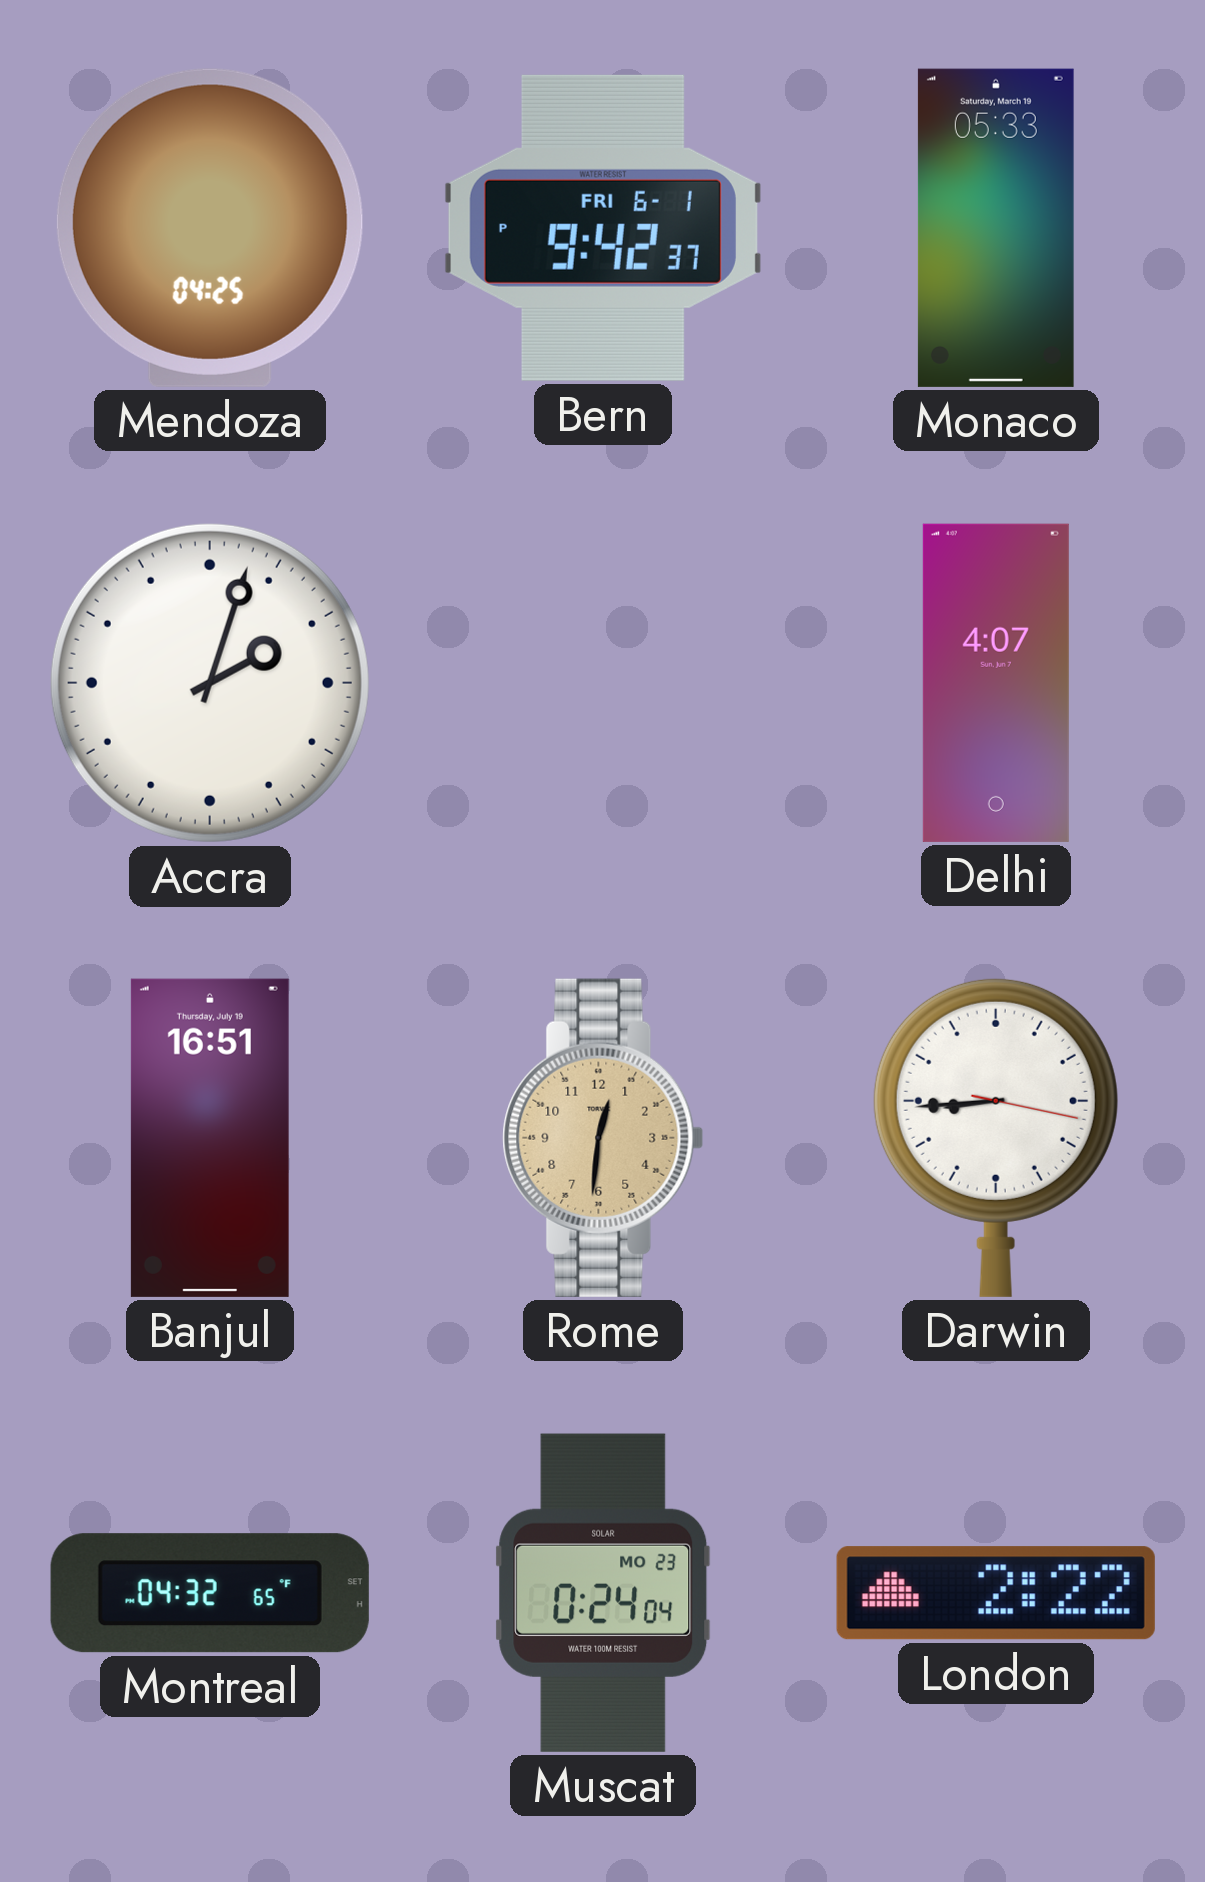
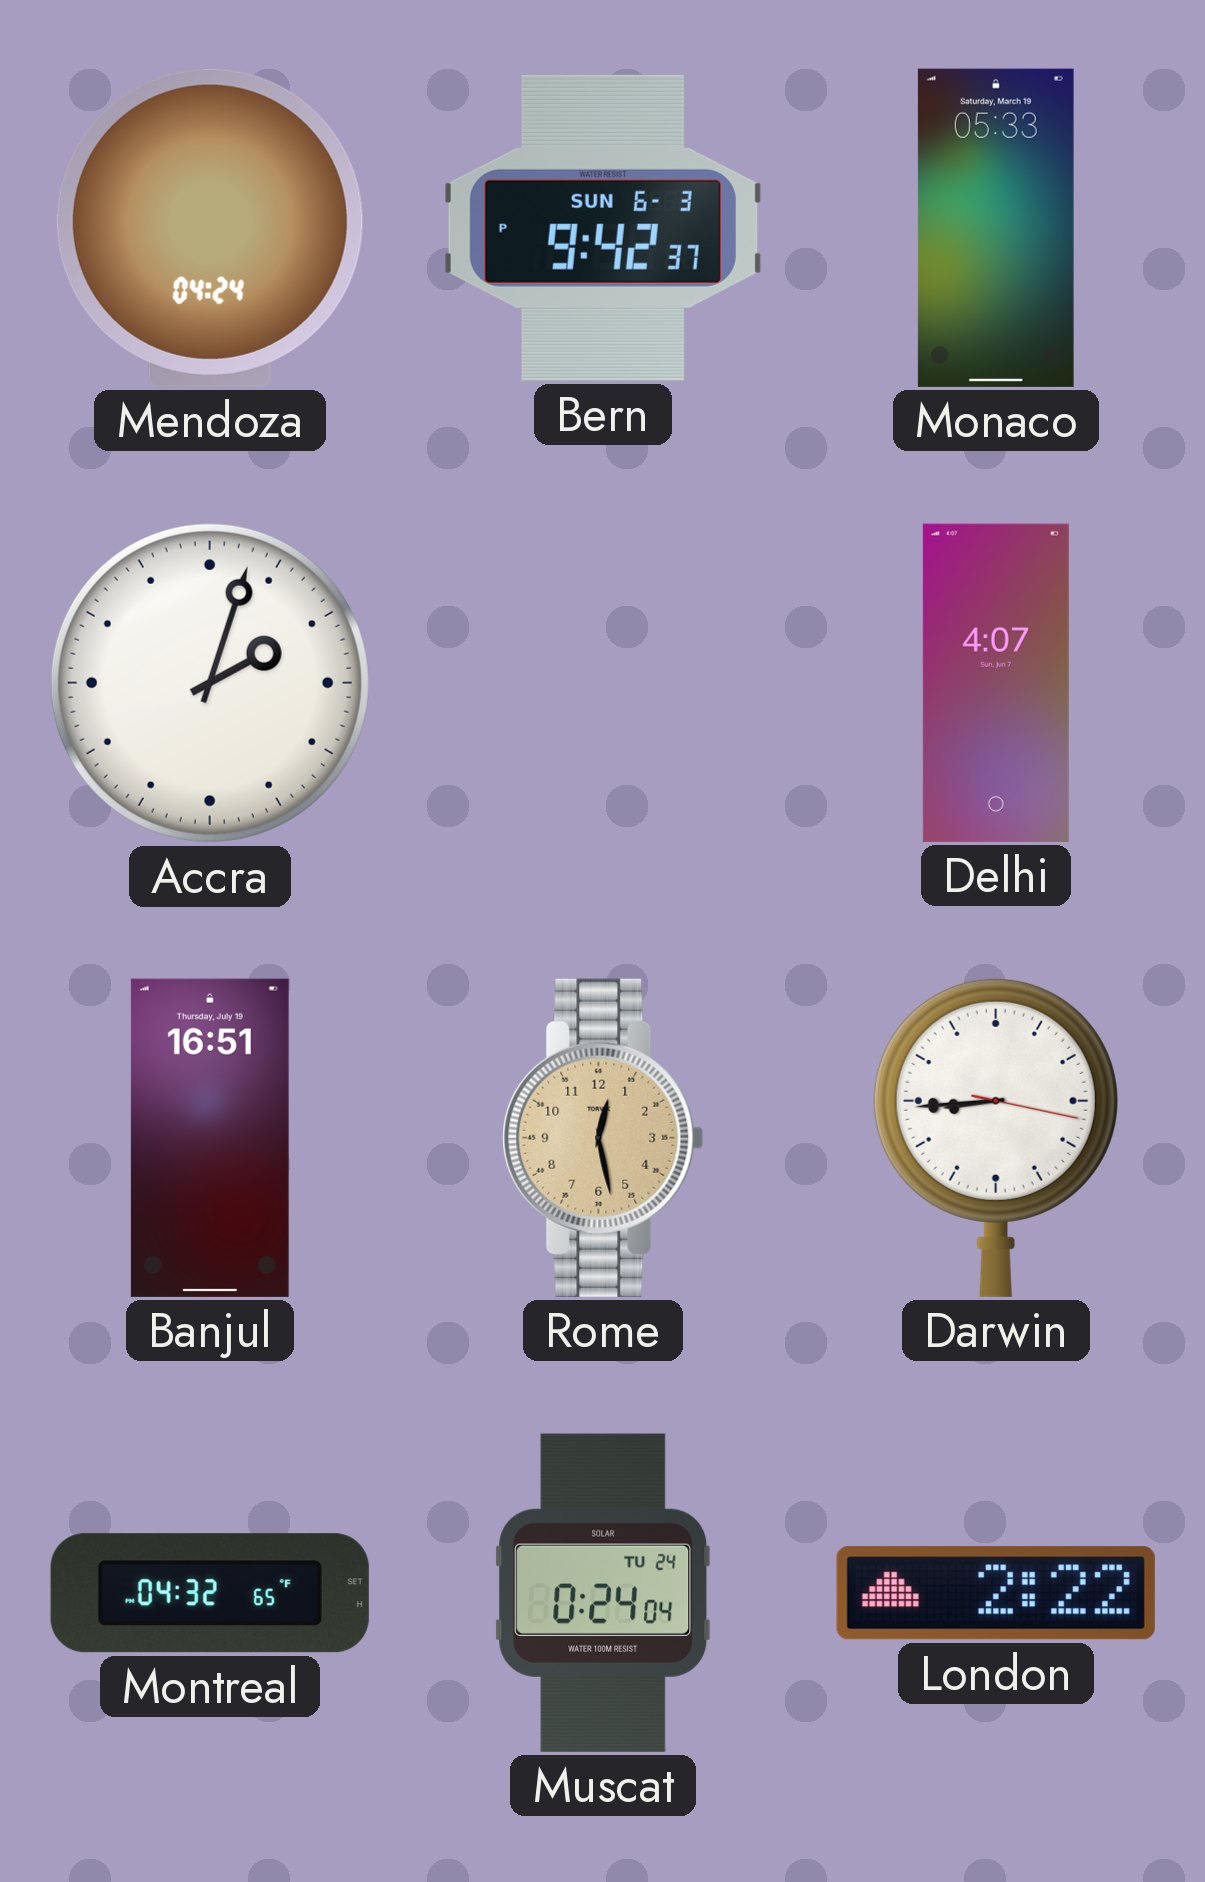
Mendoza: 04:25 -> 04:24 (210, 228)
Bern date: FRI 6-1 -> SUN 6-3 (603, 228)
Rome: 12:31 -> 12:28 (603, 1138)
Muscat date: MO 23 -> TU 24 (603, 1593)
